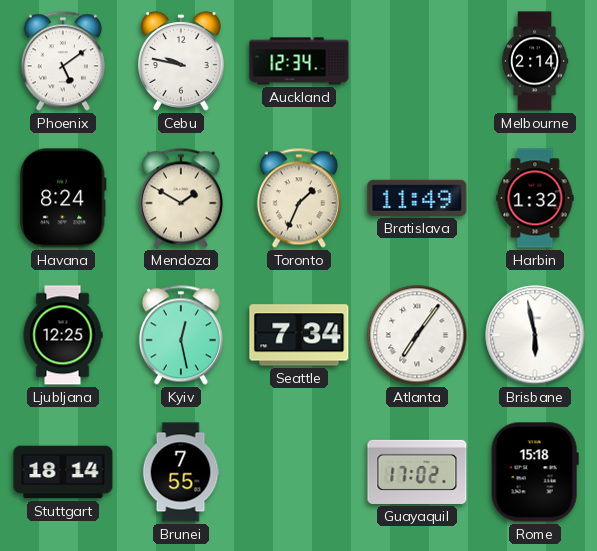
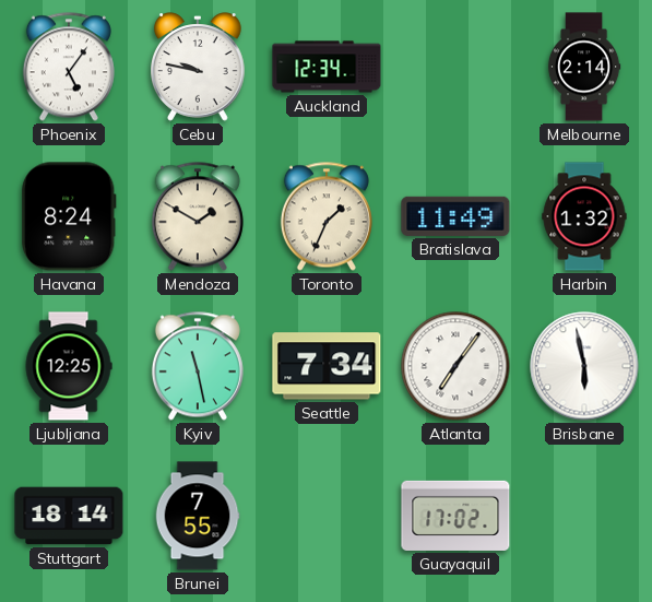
Phoenix: 5:09 -> 5:06 (69, 67)
Kyiv: 12:28 -> 11:28 (198, 366)
Rome: 15:18 -> none (535, 472)
